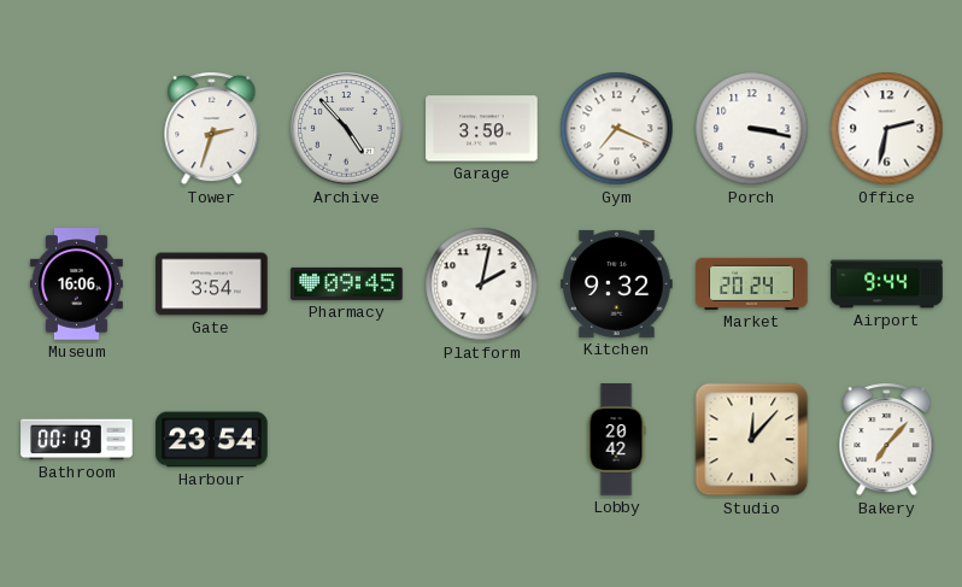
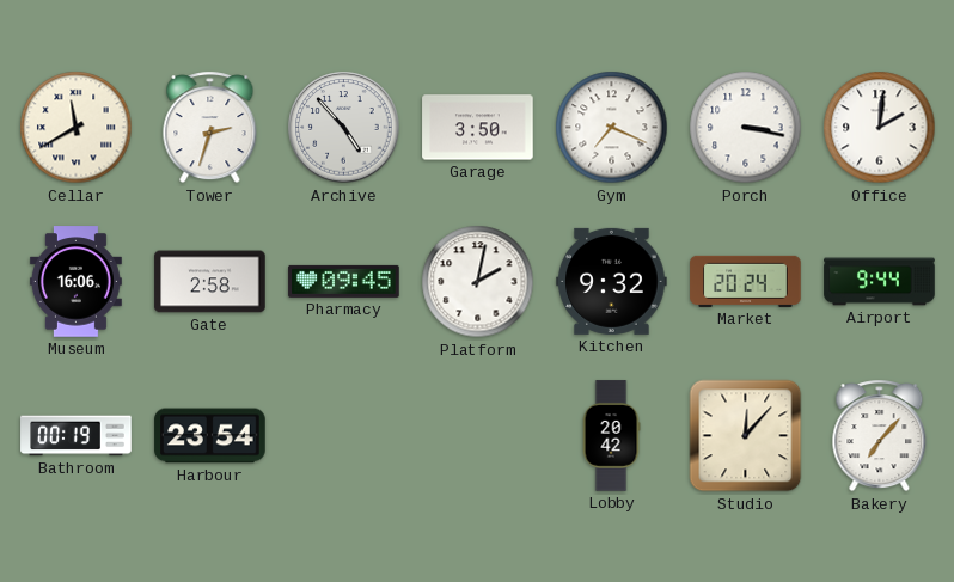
Cellar: none -> 11:40 (77, 128)
Office: 2:32 -> 2:01 (880, 128)
Gate: 3:54 -> 2:58 (210, 282)
